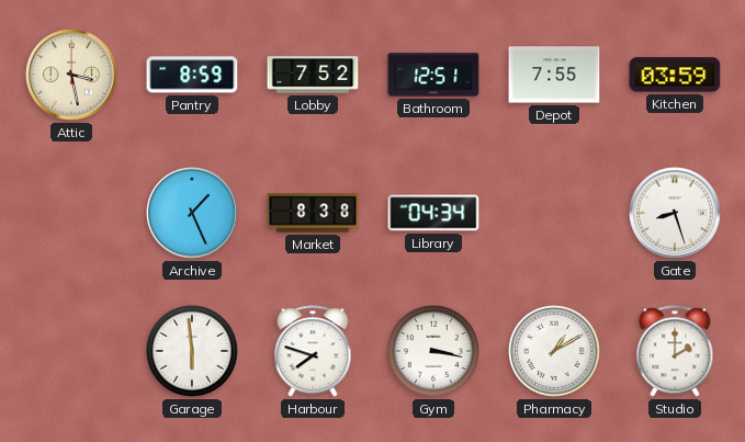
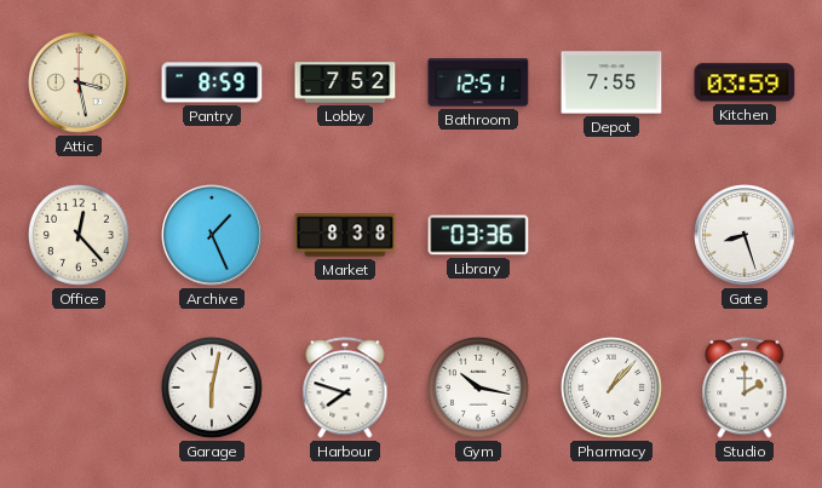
Office: none -> 12:23 (79, 235)
Library: 04:34 -> 03:36 (478, 235)
Garage: 5:59 -> 6:02 (212, 387)
Gym: 3:17 -> 10:17 (478, 387)
Pharmacy: 1:10 -> 1:07 (611, 387)
